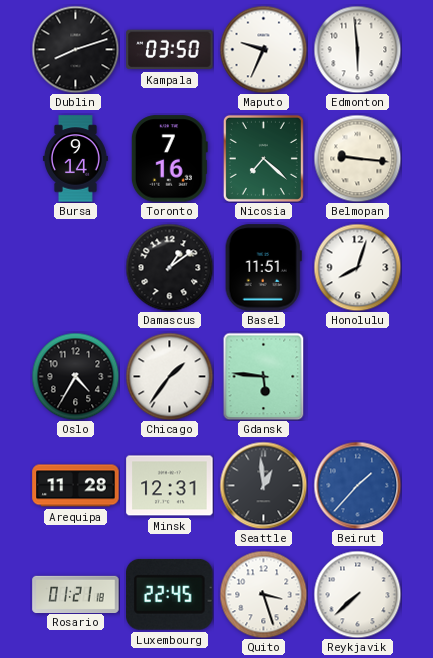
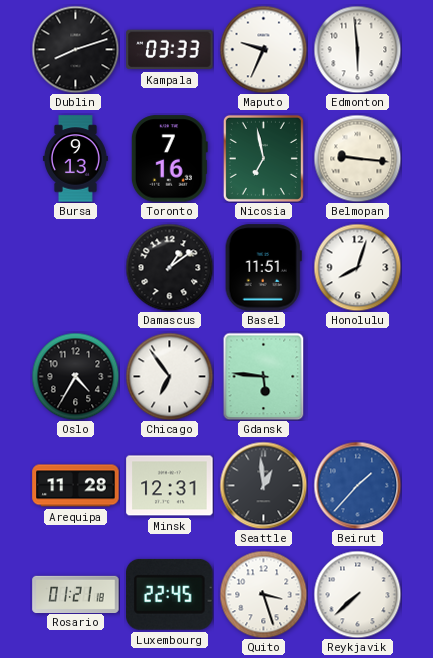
Kampala: 03:50 -> 03:33 (170, 50)
Bursa: 9:14 -> 9:13 (75, 159)
Nicosia: 7:22 -> 6:58 (263, 158)
Chicago: 1:36 -> 6:54 (169, 376)
